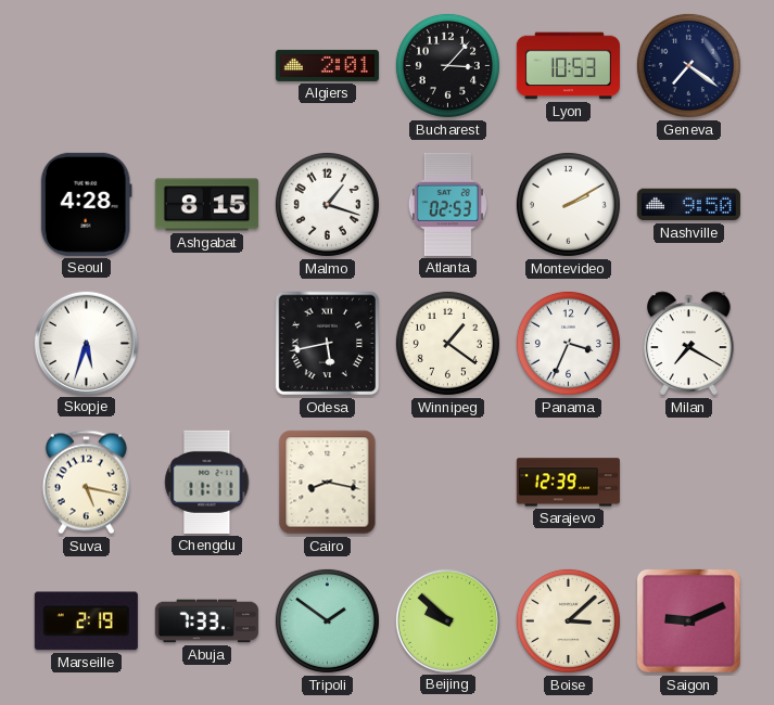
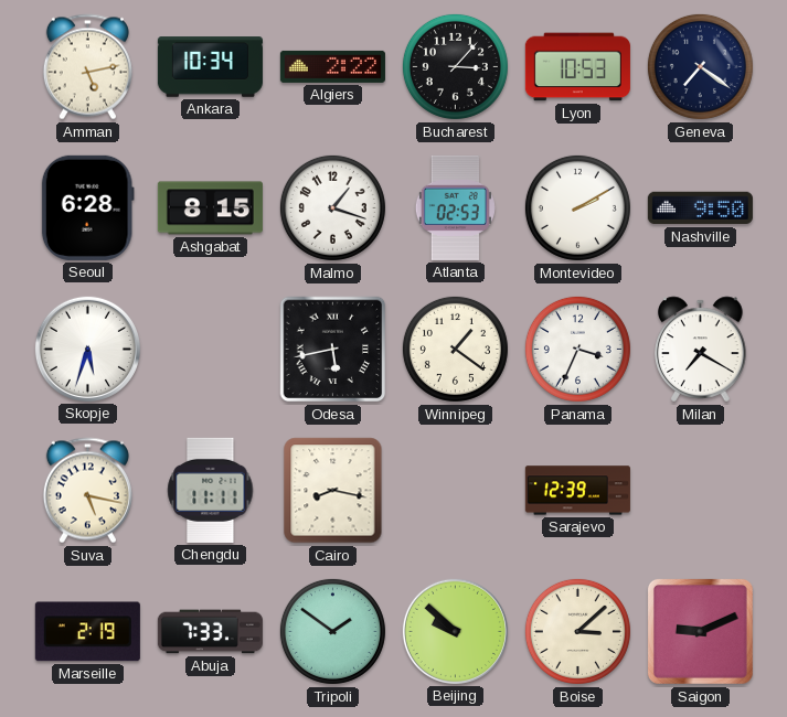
Amman: none -> 5:13 (87, 67)
Ankara: none -> 10:34 (210, 67)
Algiers: 2:01 -> 2:22 (332, 66)
Seoul: 4:28 -> 6:28 (87, 207)
